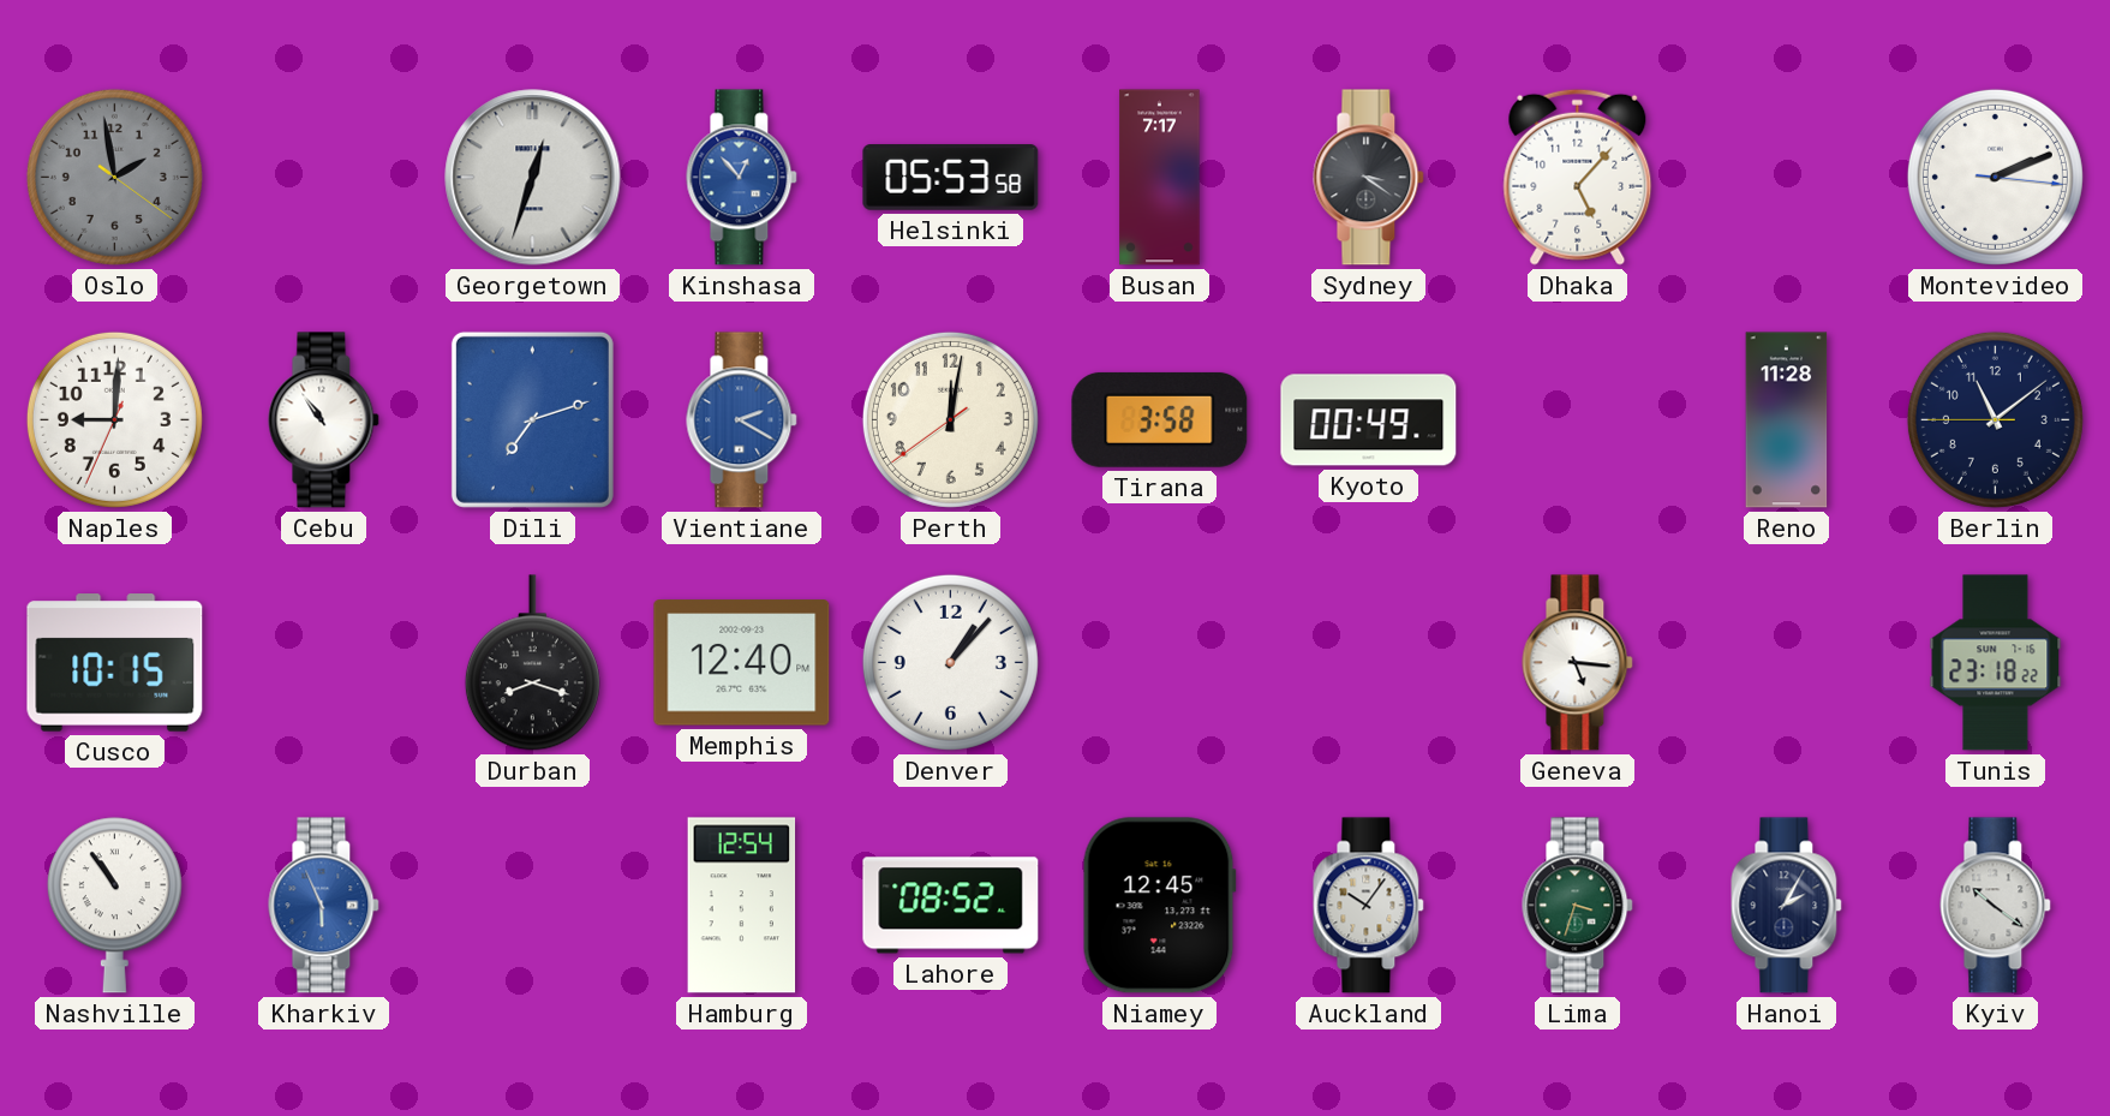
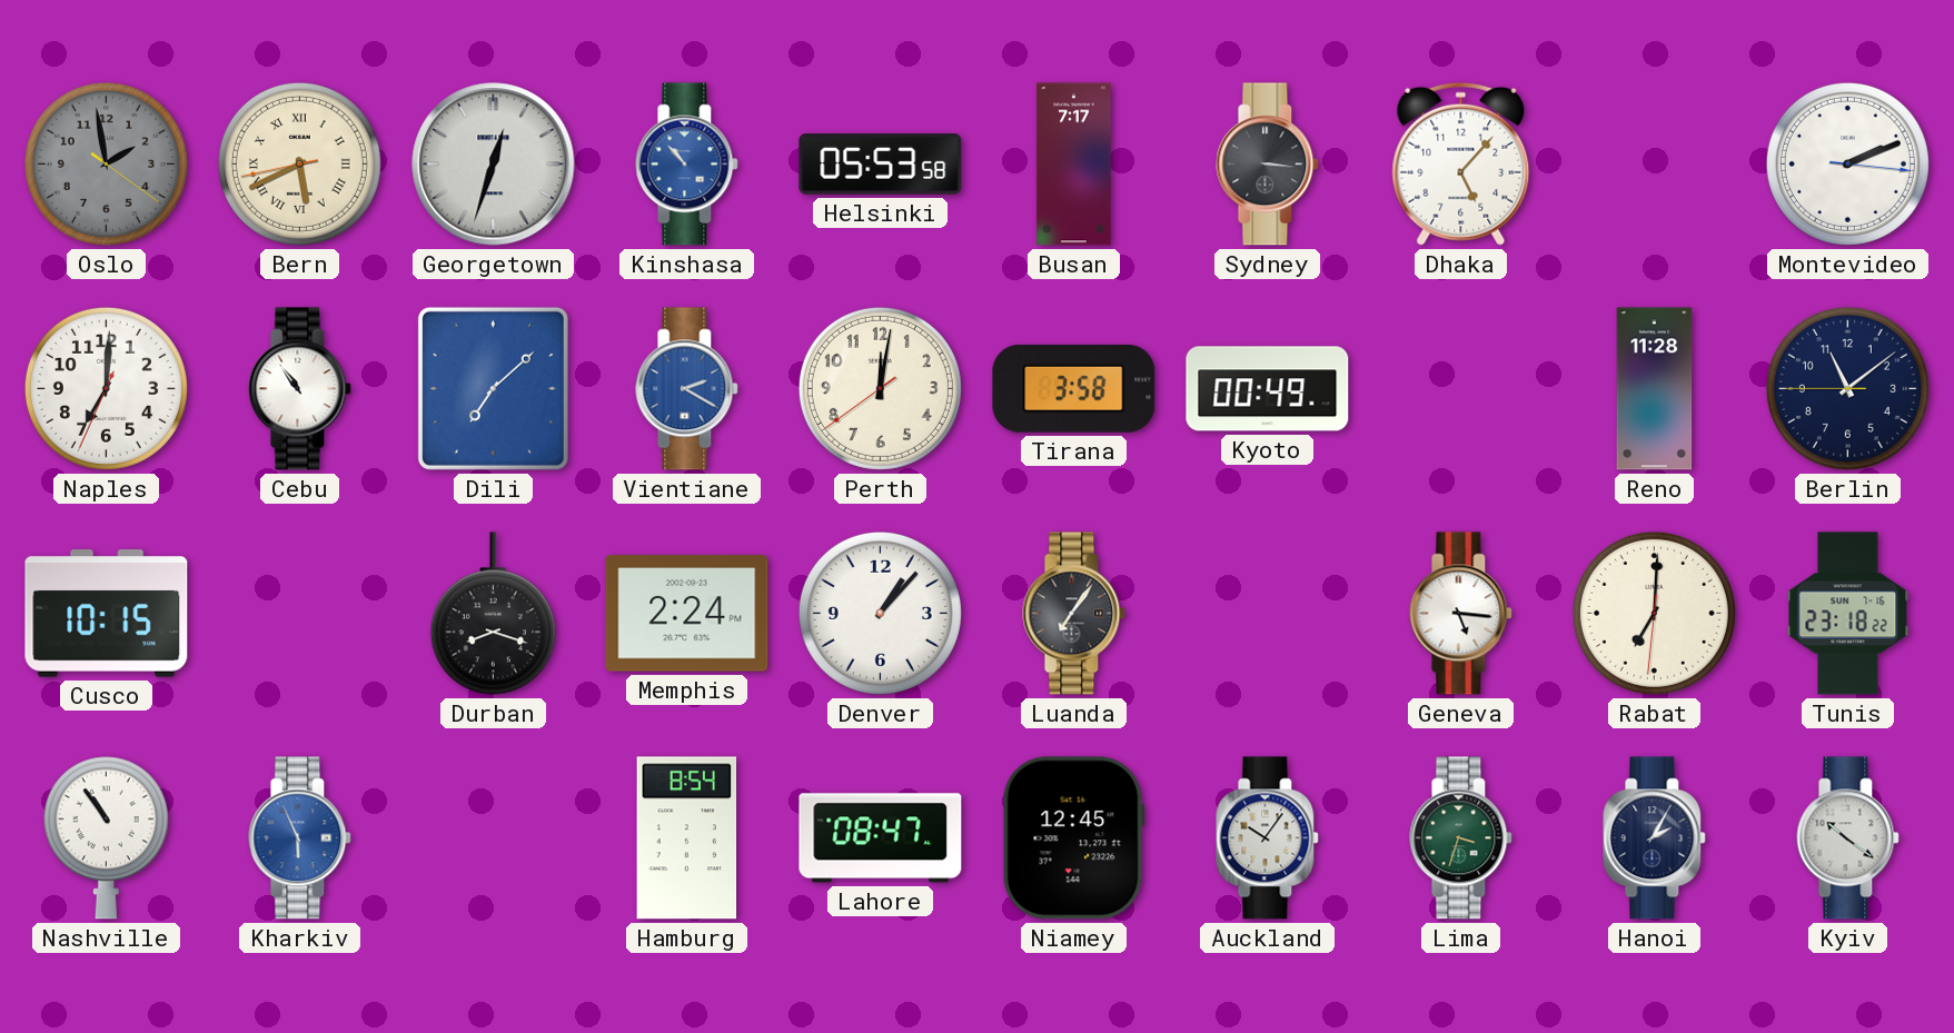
Bern: none -> 5:40 (299, 163)
Kinshasa: 12:53 -> 10:53 (687, 165)
Sydney: 3:21 -> 3:16 (1268, 165)
Naples: 9:00 -> 7:00 (106, 388)
Dili: 7:12 -> 7:08 (493, 388)
Memphis: 12:40 -> 2:24 (687, 614)
Luanda: none -> 7:06 (1074, 614)
Rabat: none -> 7:00 (1654, 613)
Hamburg: 12:54 -> 8:54 (687, 838)
Lahore: 08:52 -> 08:47 (881, 838)
